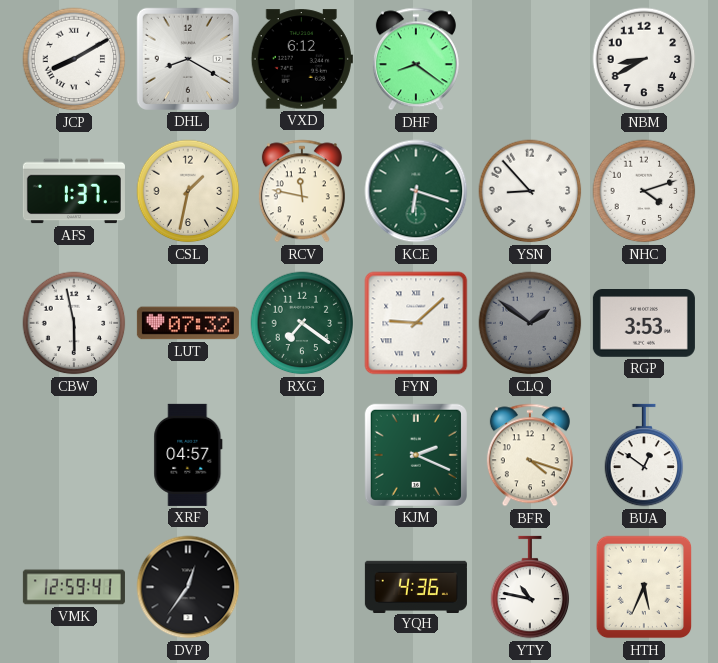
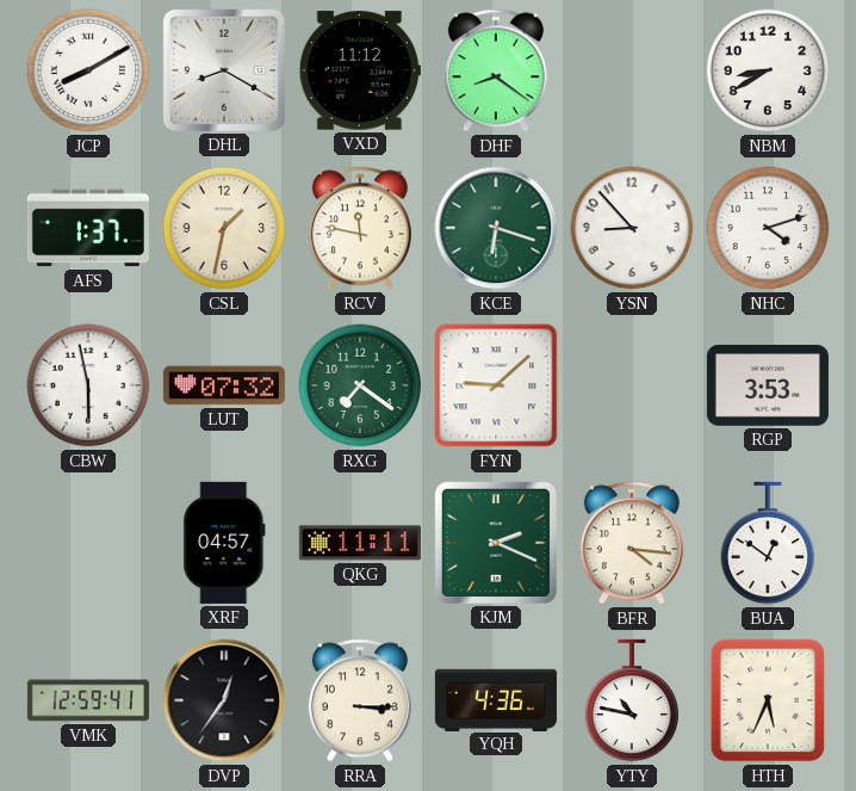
VXD: 6:12 -> 11:12 (360, 70)
CLQ: 1:51 -> none (530, 323)
QKG: none -> 11:11 (360, 543)
BFR: 4:18 -> 4:16 (632, 543)
RRA: none -> 3:15 (360, 700)
